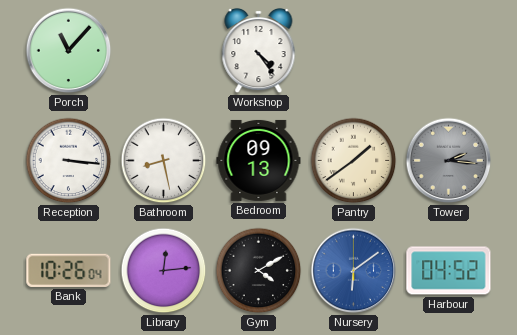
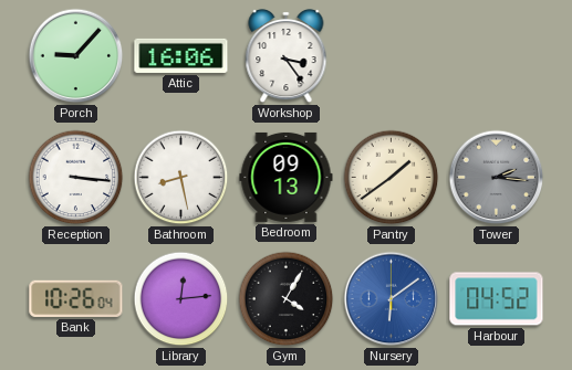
Porch: 11:07 -> 9:07 (76, 56)
Attic: none -> 16:06 (181, 55)
Workshop: 4:24 -> 3:24 (287, 56)
Gym: 4:10 -> 4:05 (287, 299)
